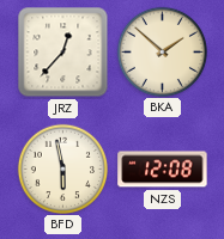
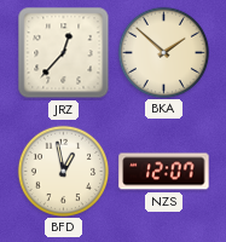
BFD: 5:58 -> 12:58 (63, 171)
NZS: 12:08 -> 12:07 (164, 172)
